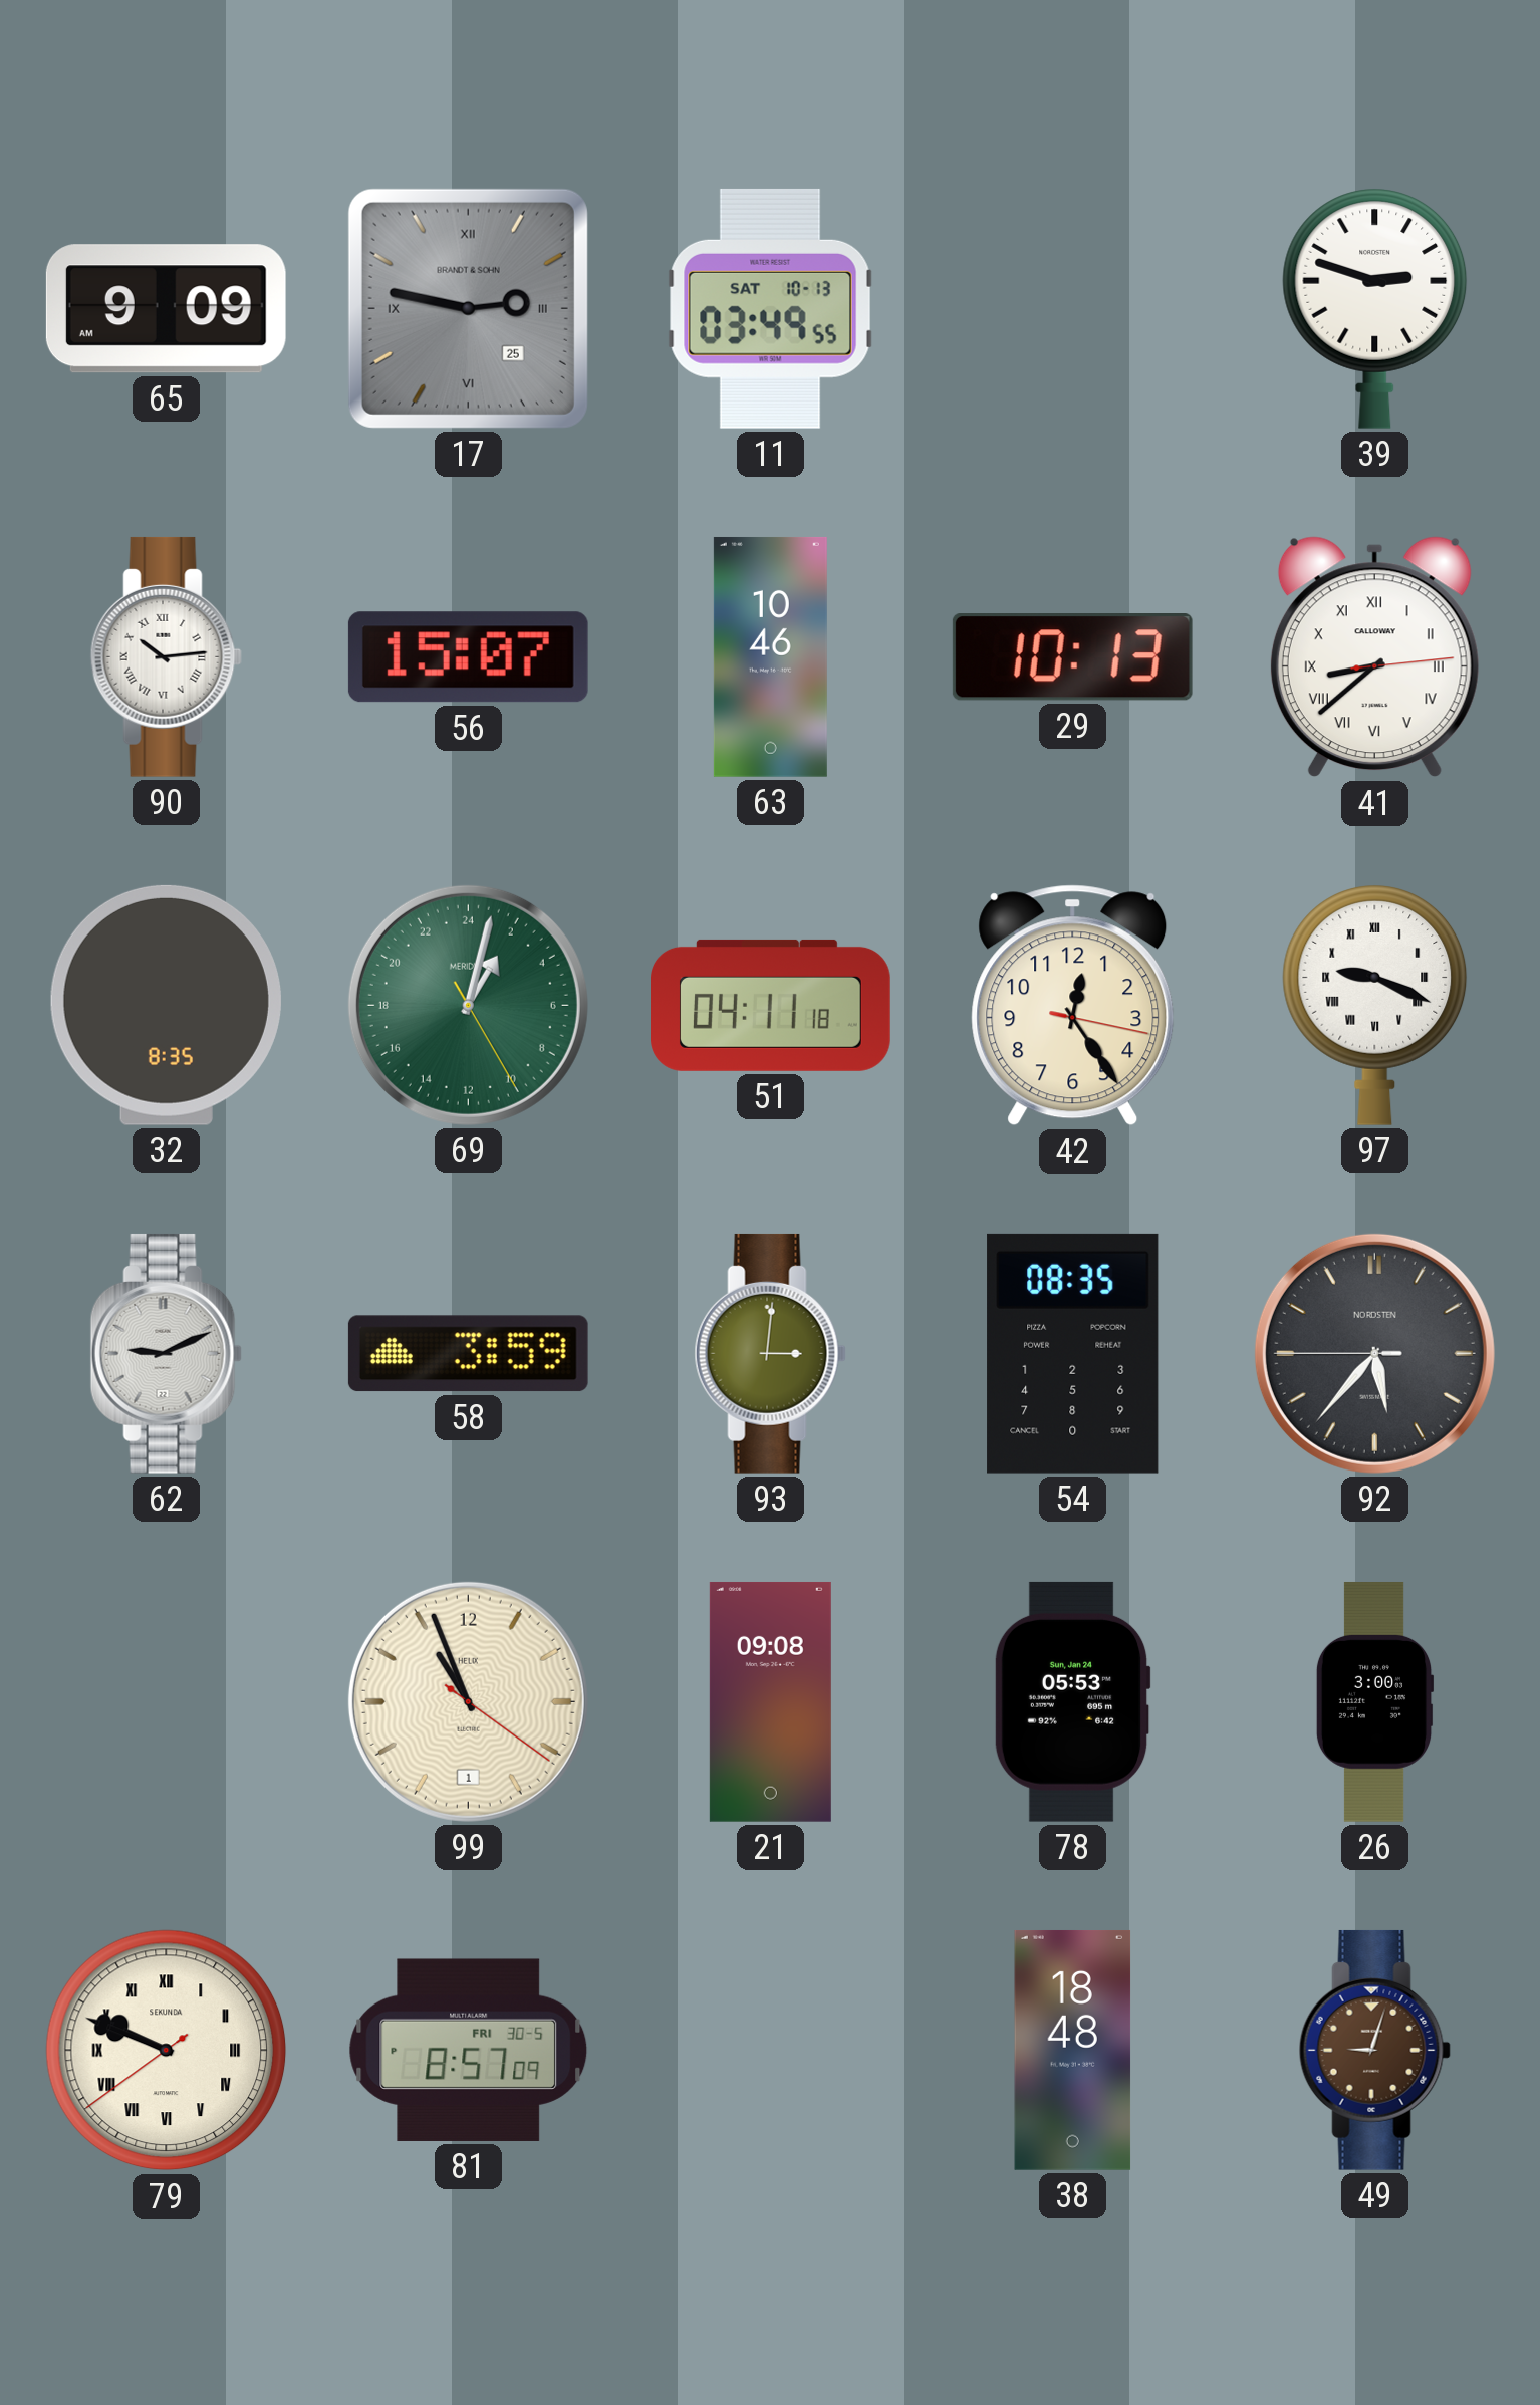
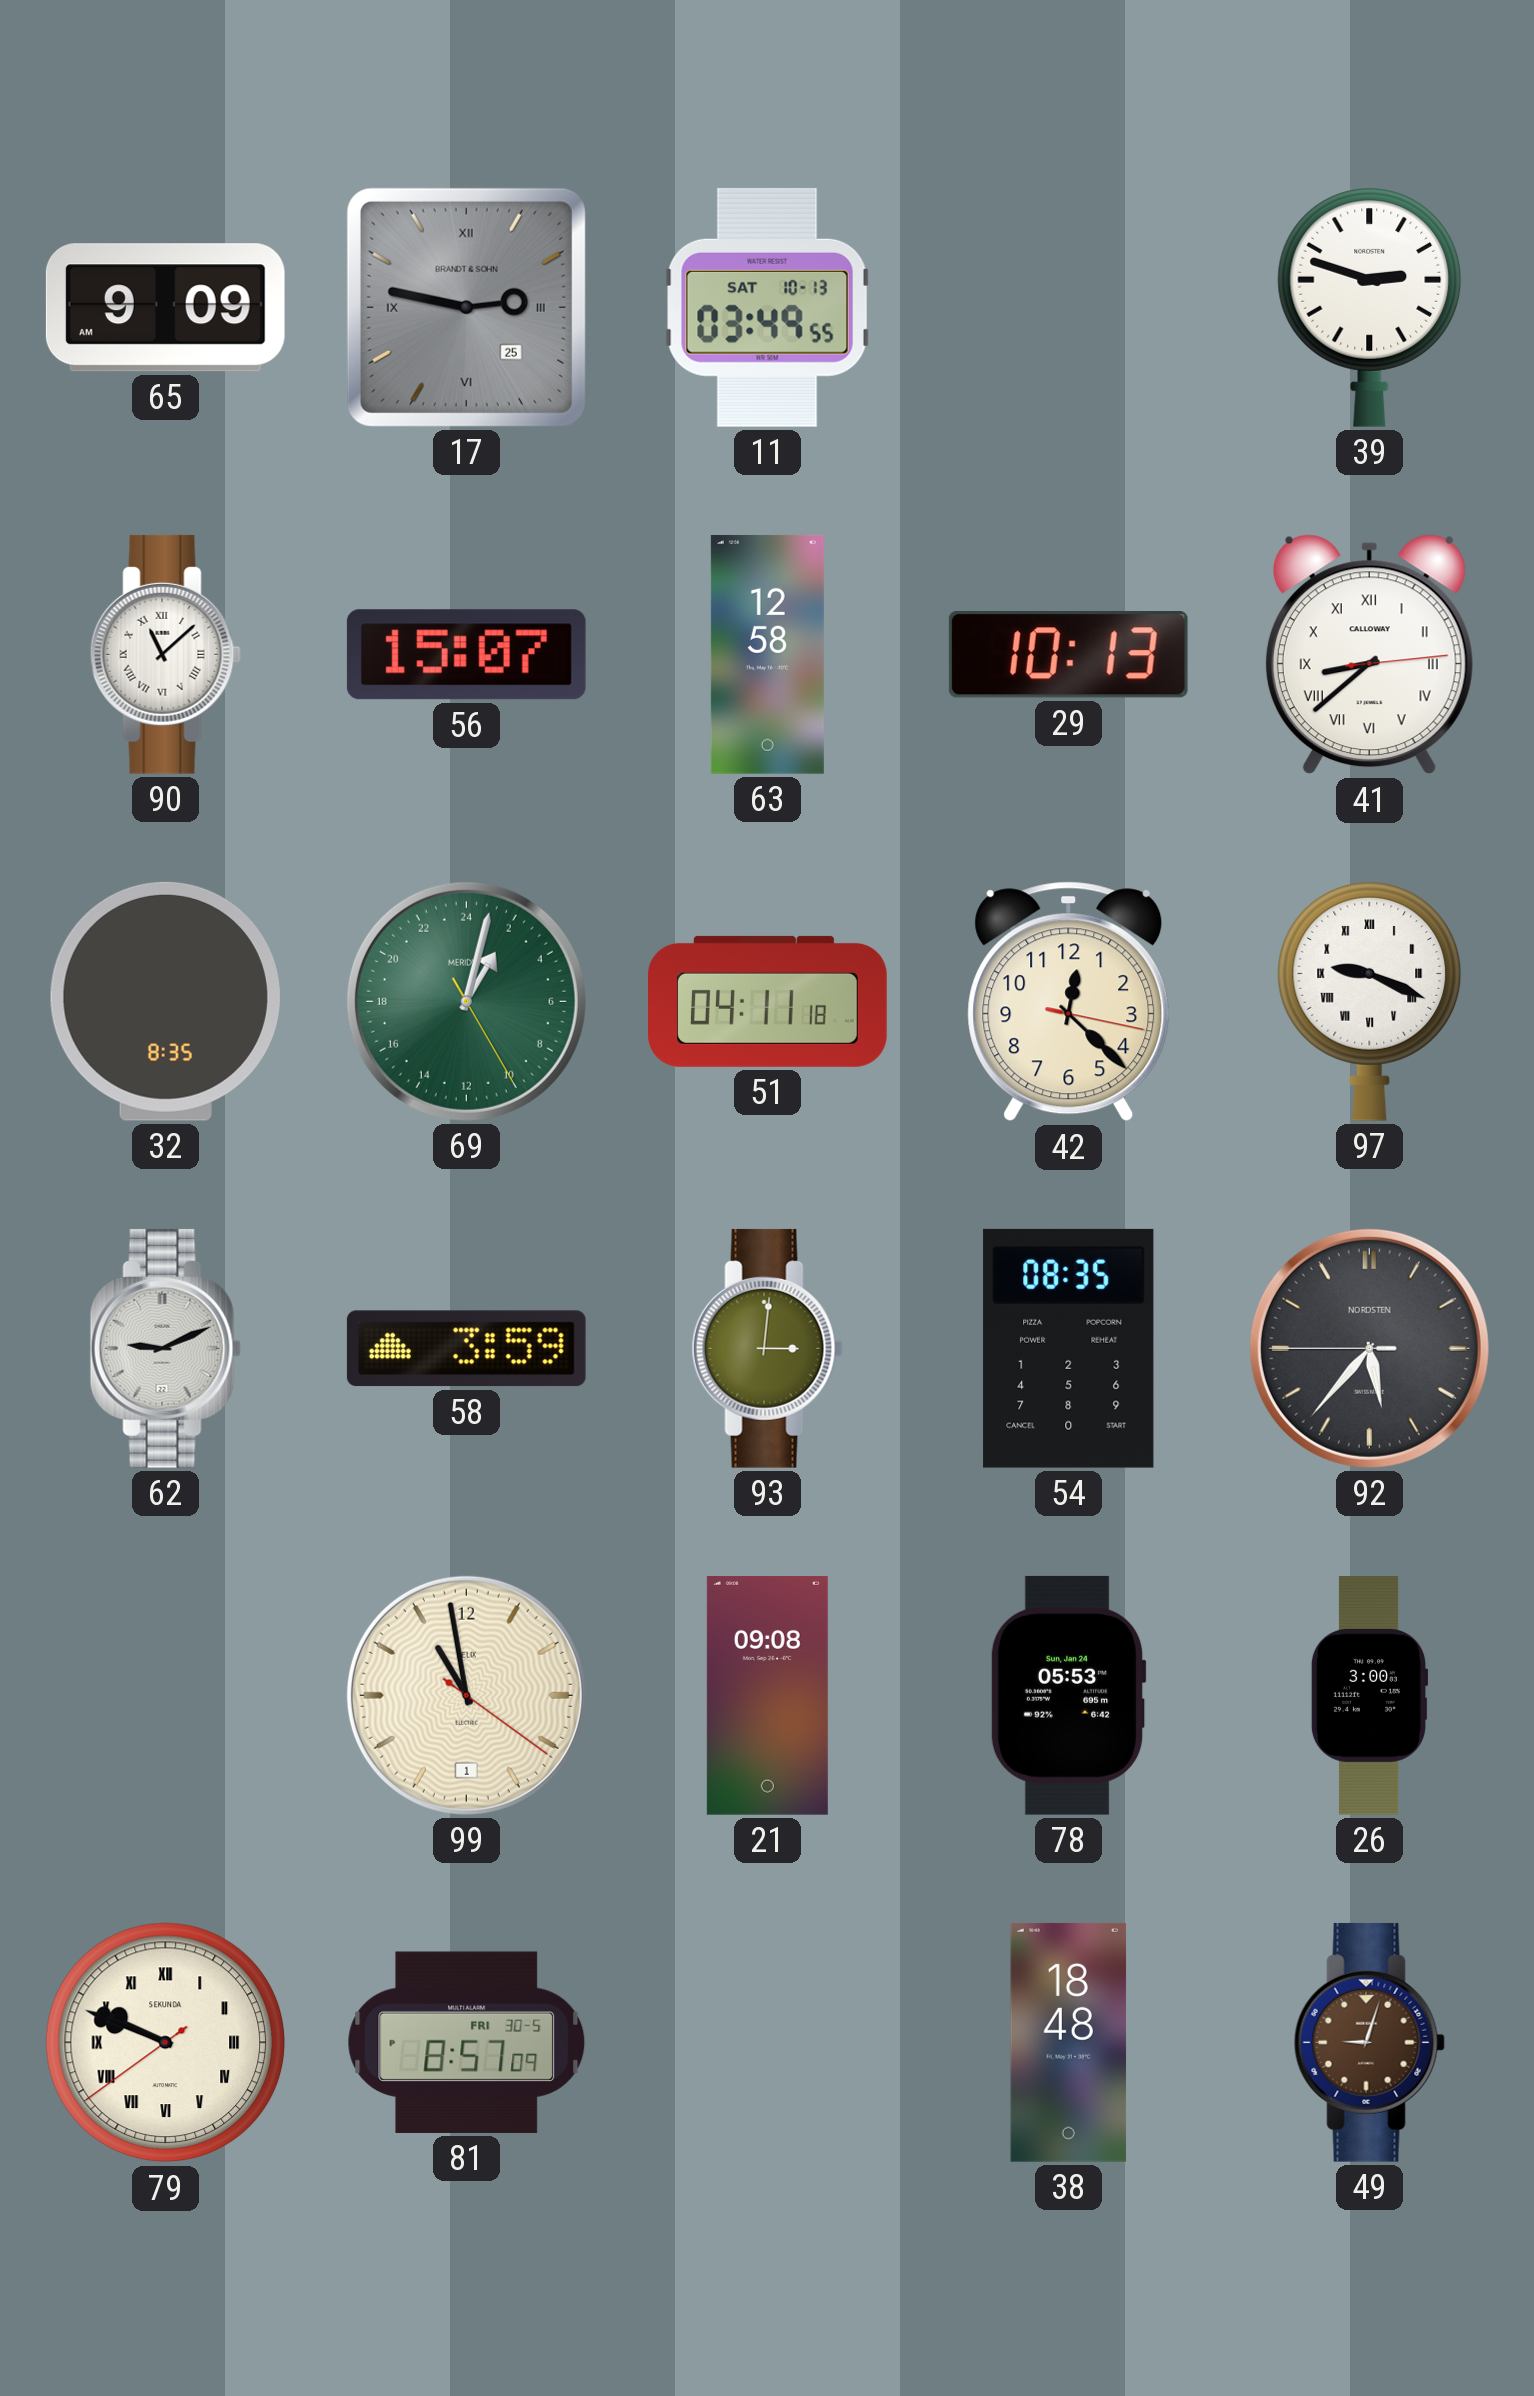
90: 10:14 -> 11:08 (165, 654)
63: 10:46 -> 12:58 (767, 654)
42: 12:24 -> 12:22 (1069, 1002)
99: 10:56 -> 10:58 (466, 1695)
